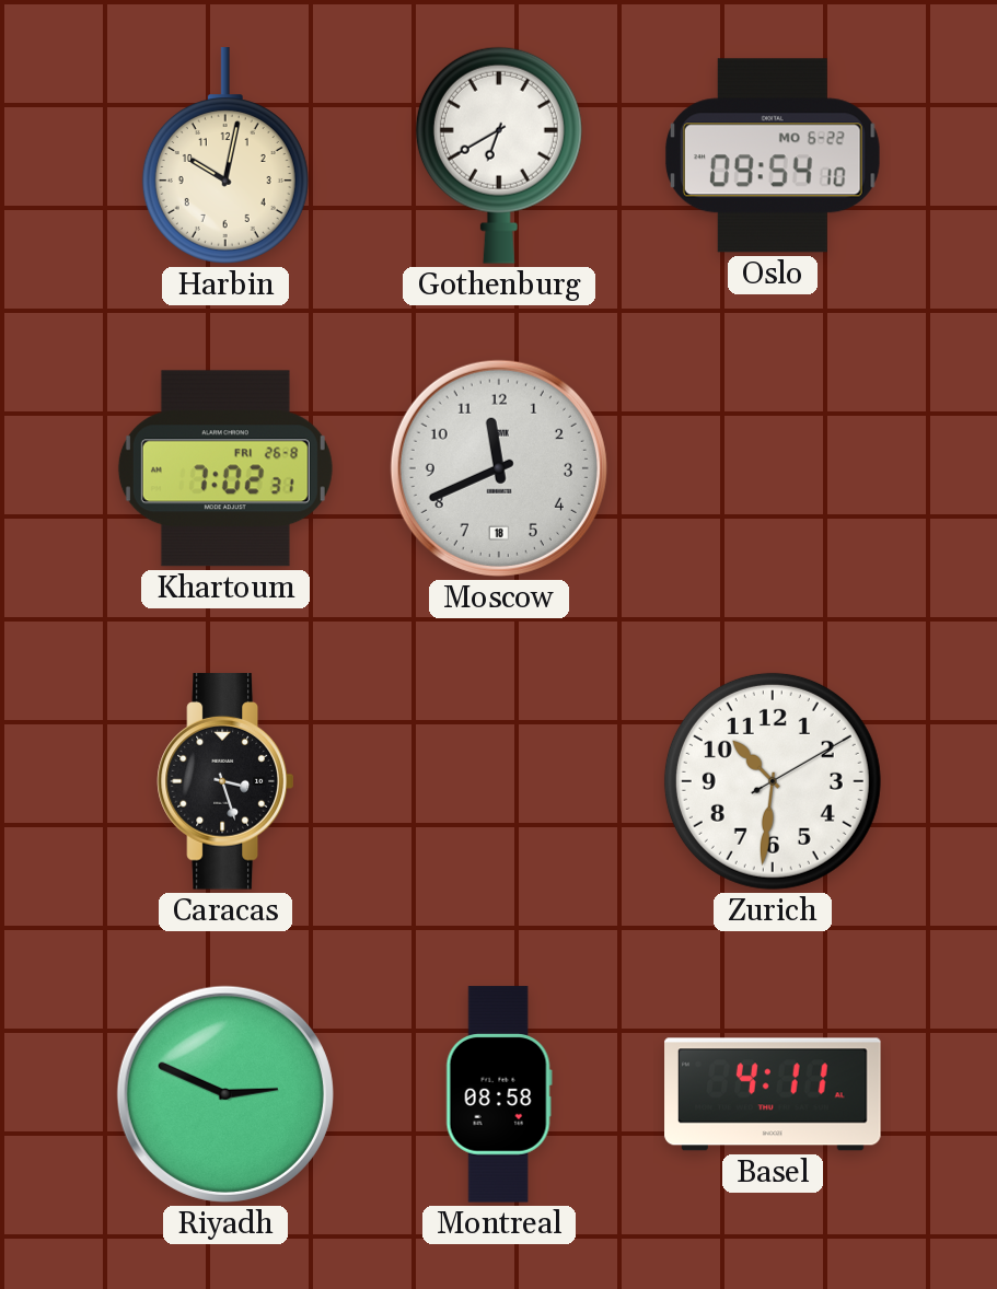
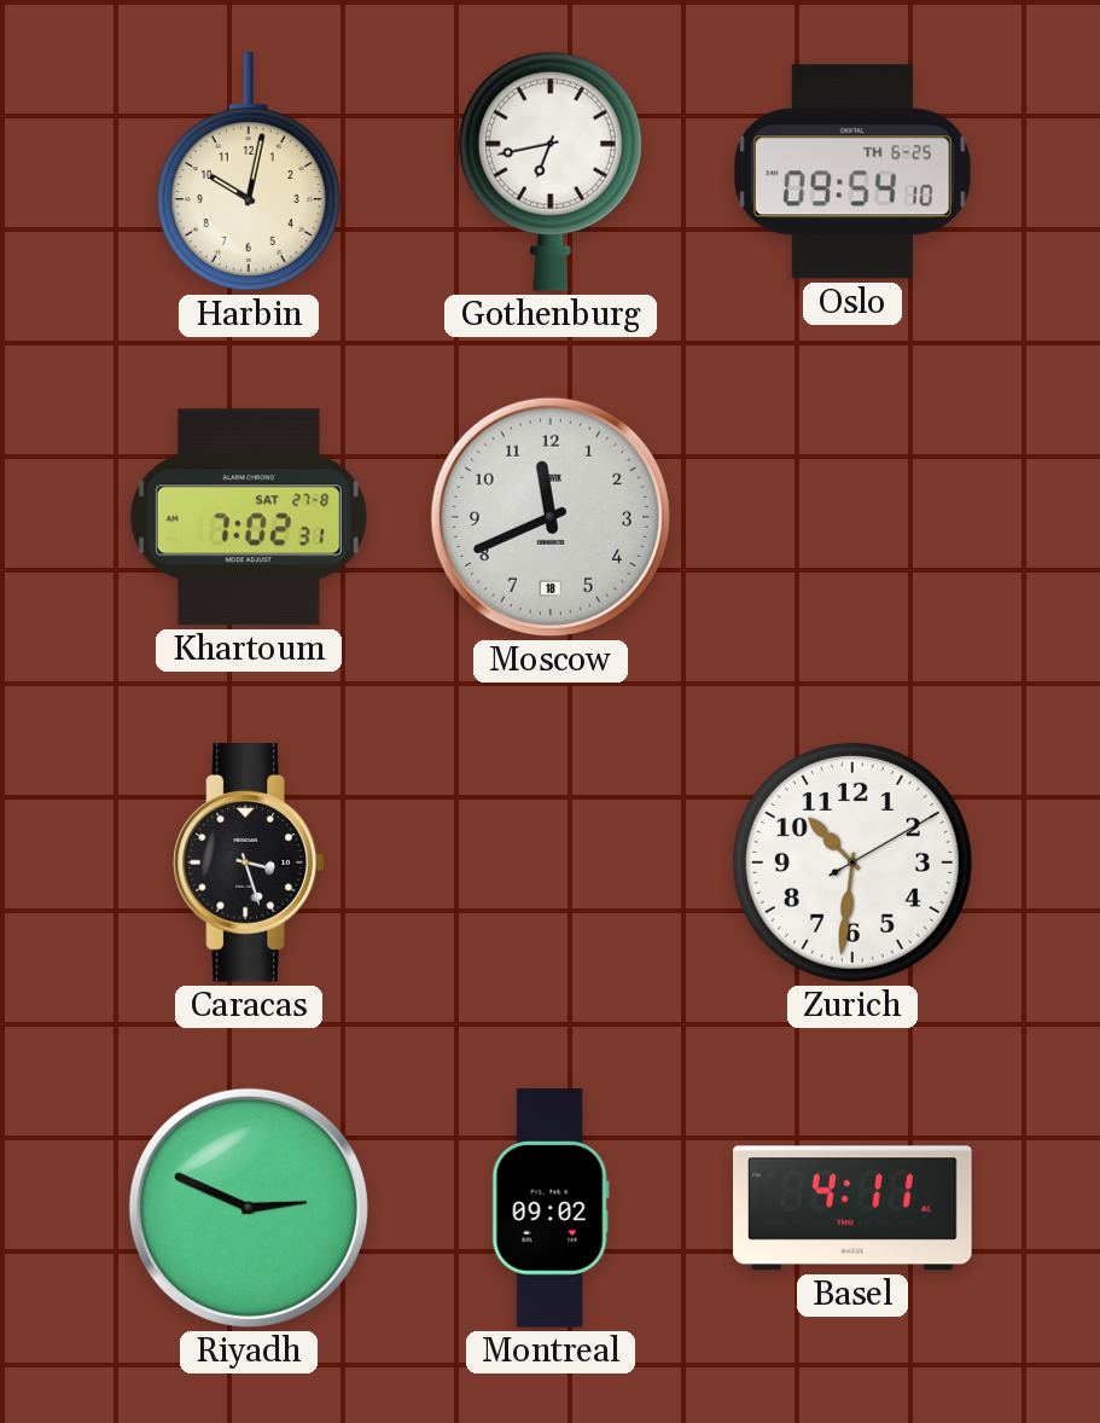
Gothenburg: 6:40 -> 6:43 (551, 172)
Oslo date: MO 6-22 -> TH 6-25 (852, 172)
Khartoum date: FRI 26-8 -> SAT 27-8 (249, 517)
Montreal: 08:58 -> 09:02 (551, 1208)
